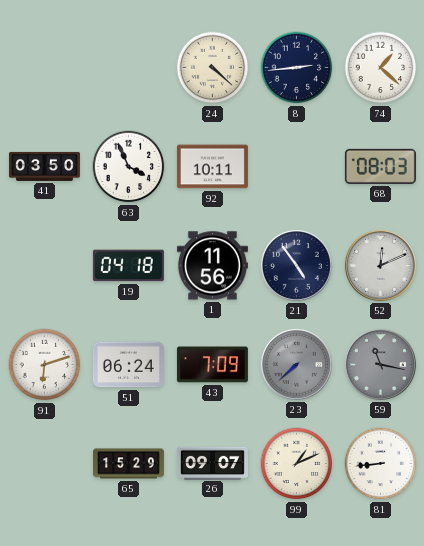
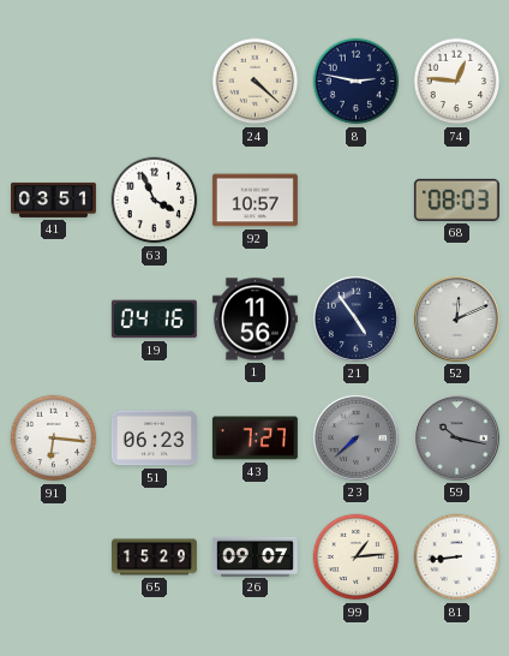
8: 2:44 -> 2:47 (357, 82)
74: 1:22 -> 12:46 (457, 82)
41: 03:50 -> 03:51 (53, 199)
92: 10:11 -> 10:57 (254, 201)
19: 04:18 -> 04:16 (154, 320)
91: 6:12 -> 6:16 (54, 439)
51: 06:24 -> 06:23 (154, 439)
43: 7:09 -> 7:27 (254, 439)
59: 11:17 -> 10:17 (456, 437)
99: 1:11 -> 1:14 (357, 557)
